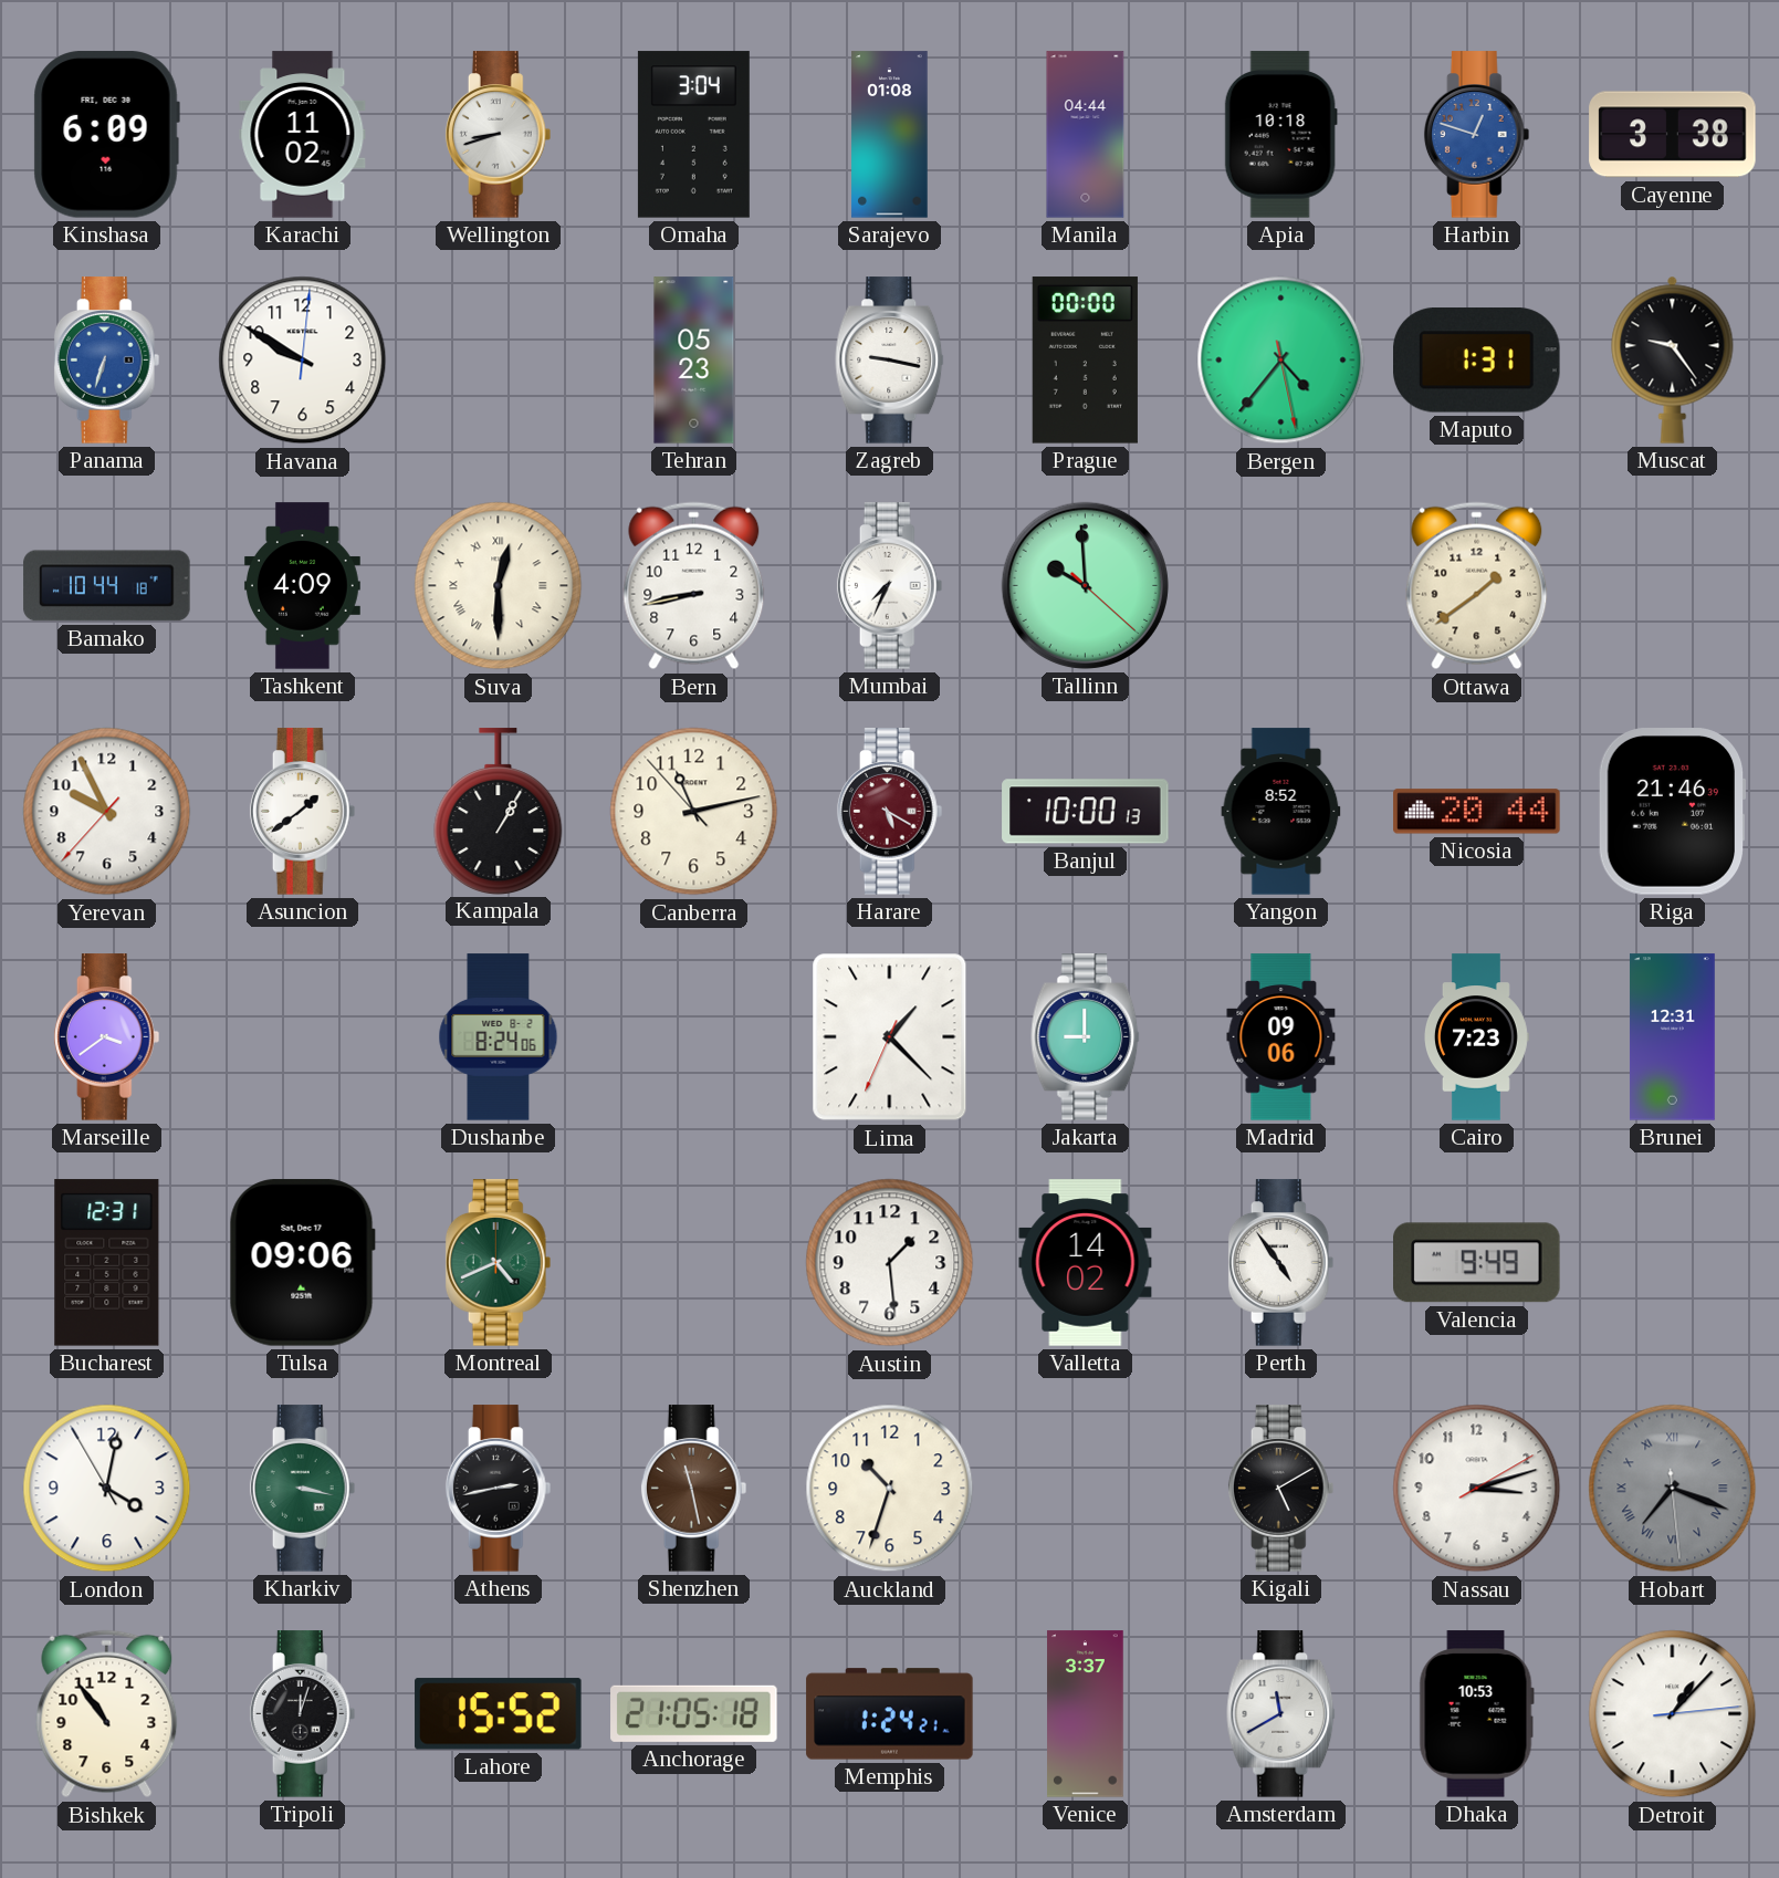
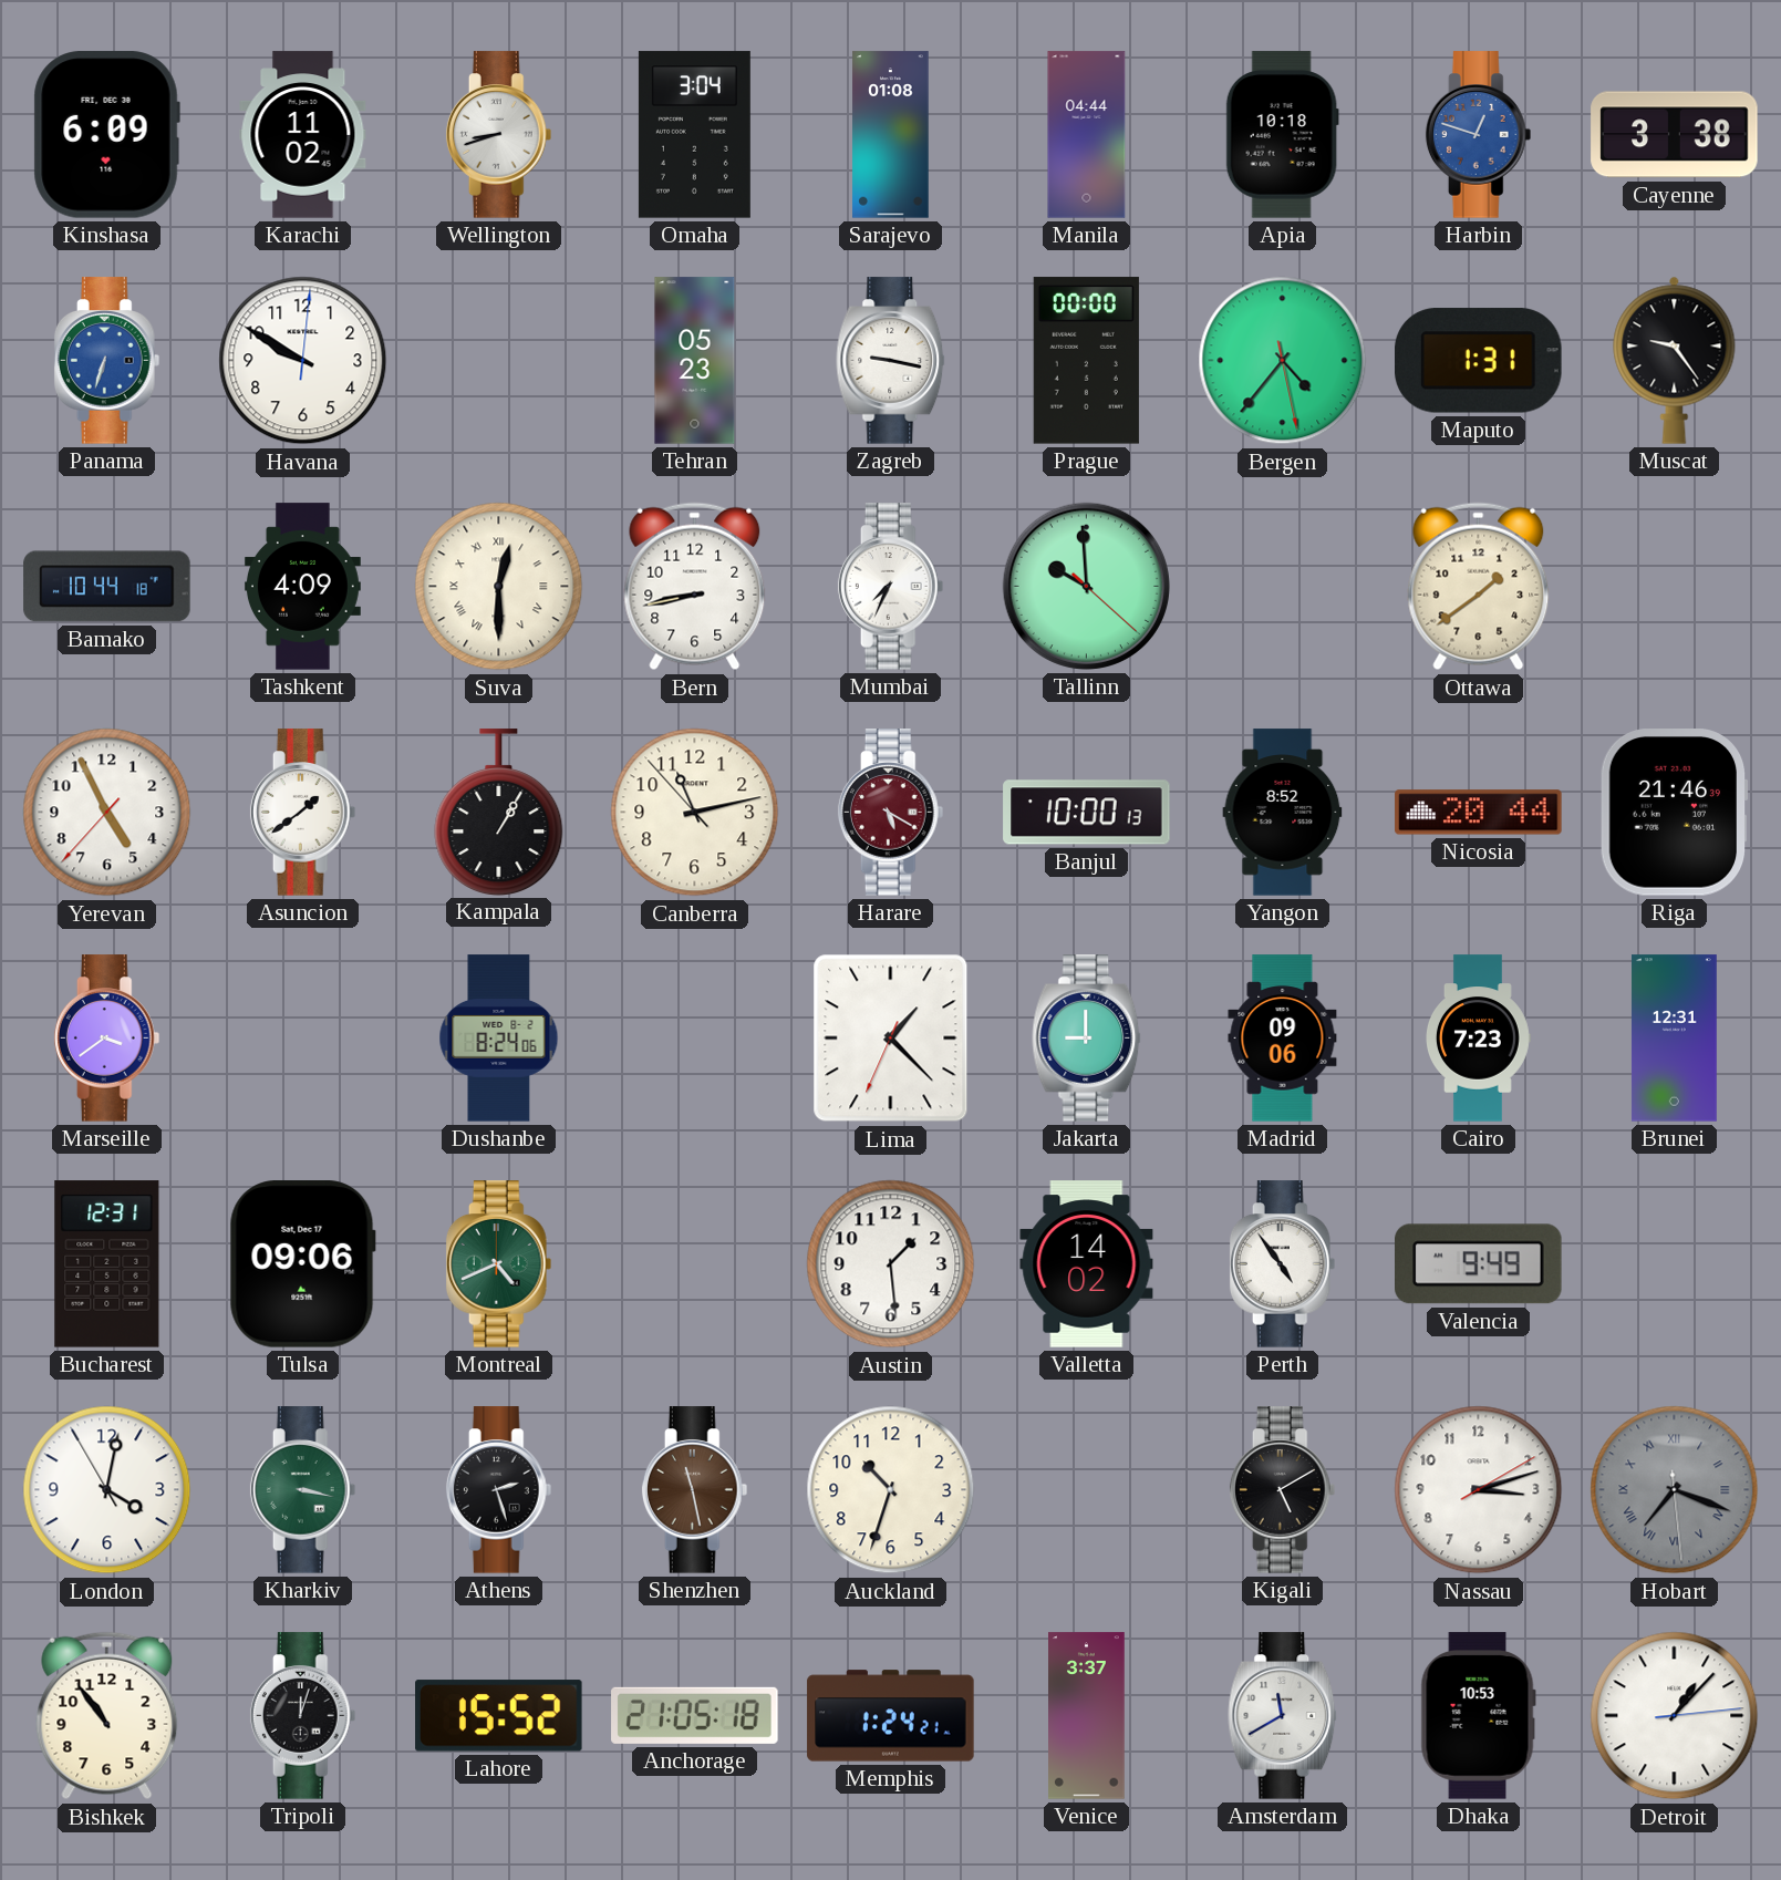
Yerevan: 9:55 -> 4:55 (107, 813)
Athens: 2:43 -> 2:27 (499, 1490)
